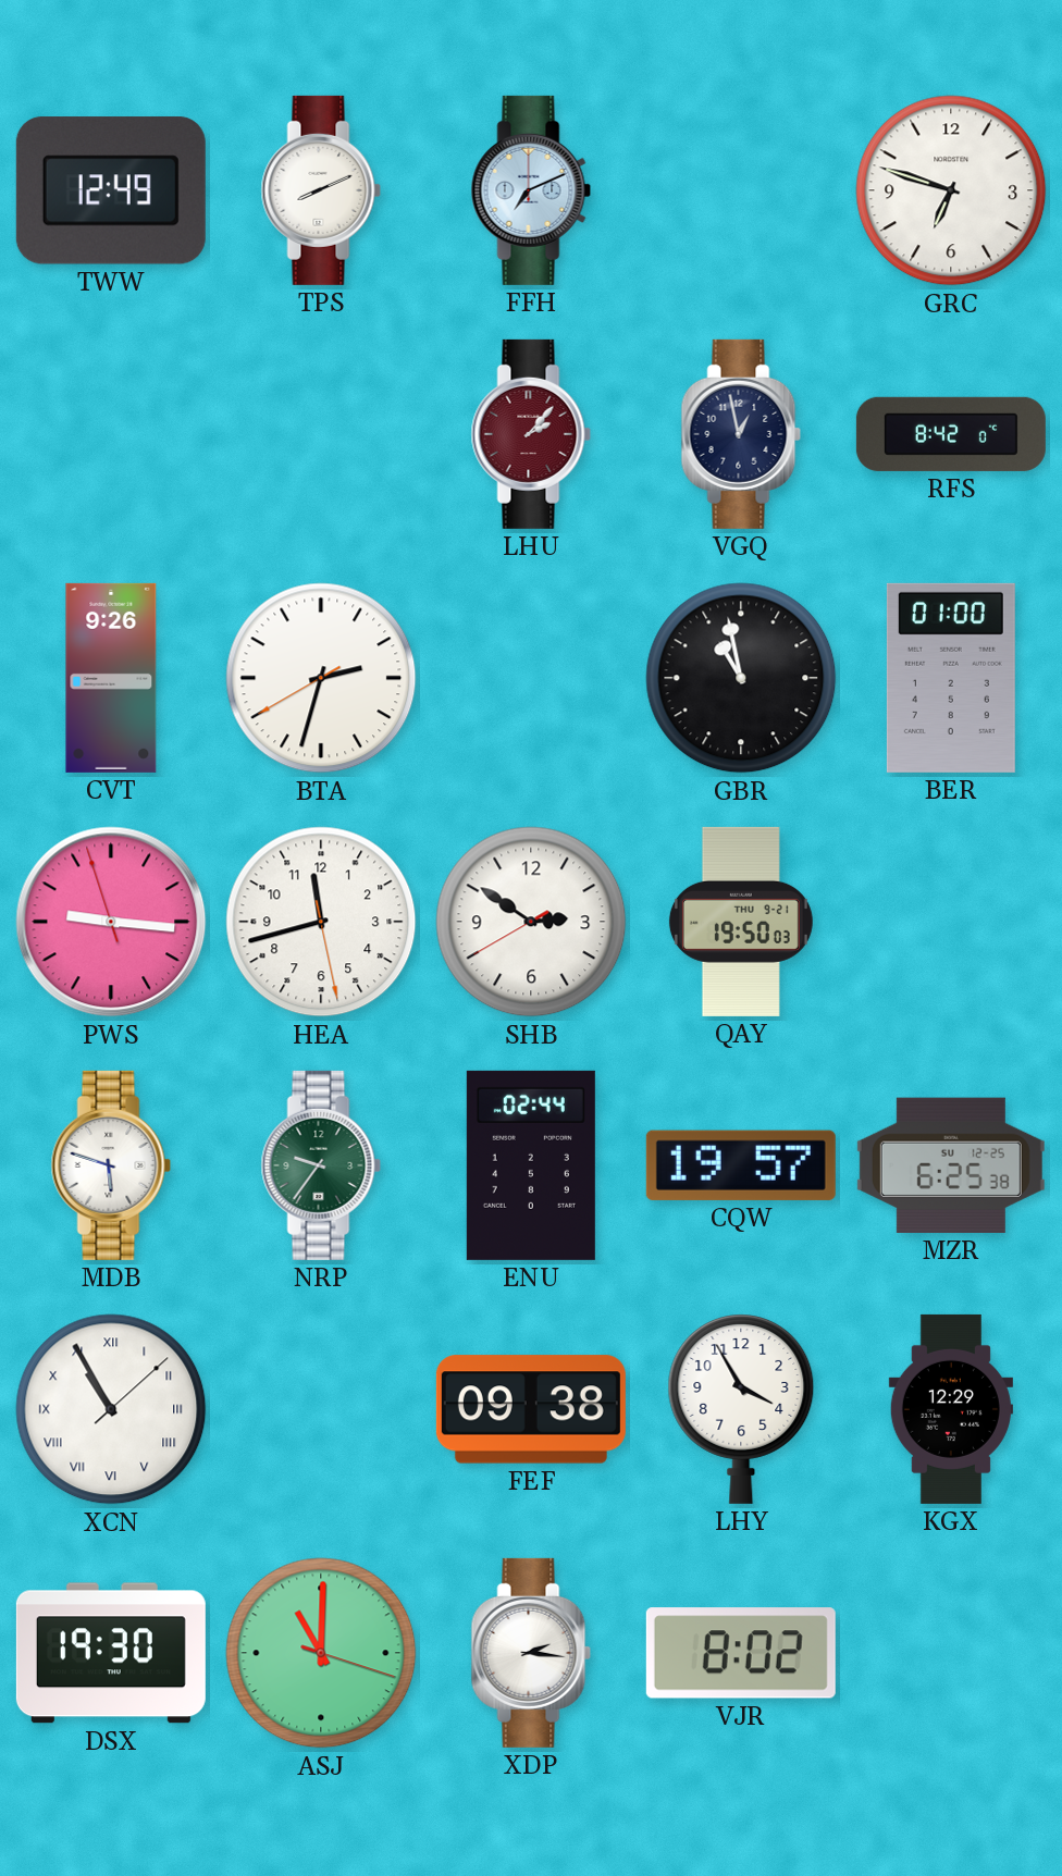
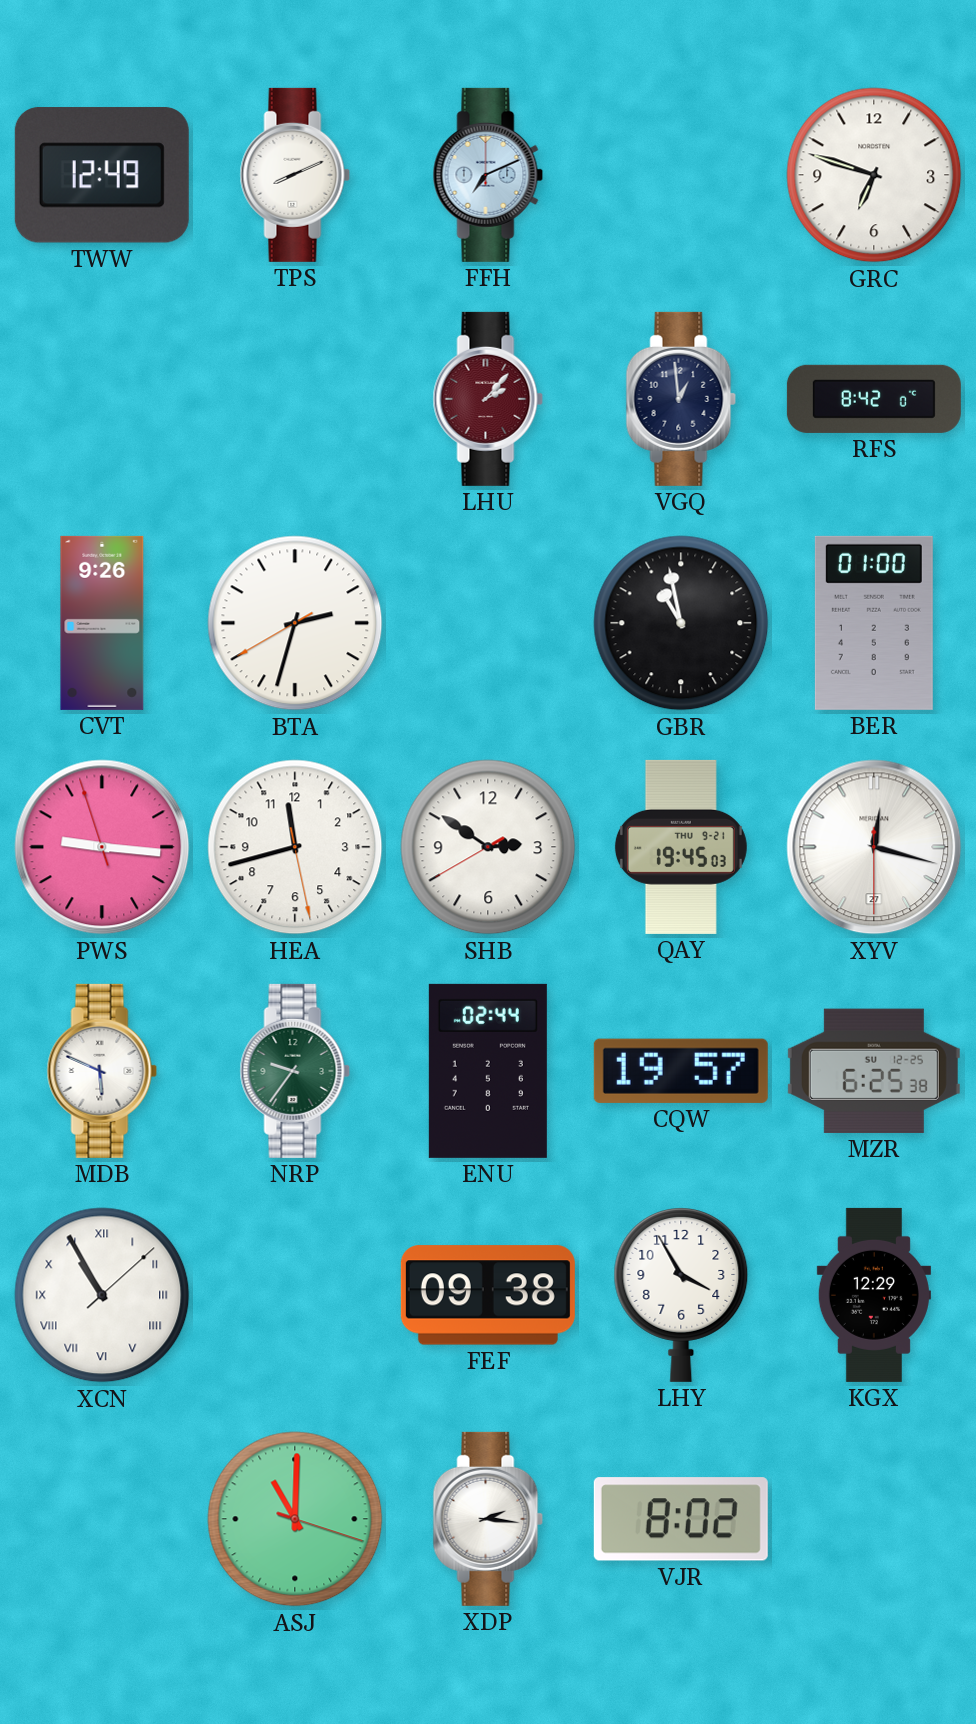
VGQ: 12:58 -> 12:59 (681, 399)
QAY: 19:50 -> 19:45 (681, 847)
XYV: none -> 12:17 (874, 847)
MDB: 5:48 -> 5:49 (102, 1071)
DSX: 19:30 -> none (111, 1653)
